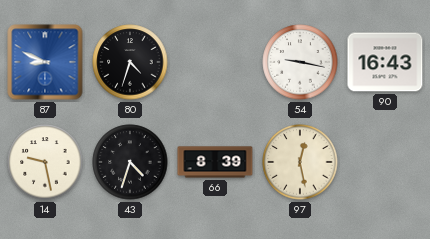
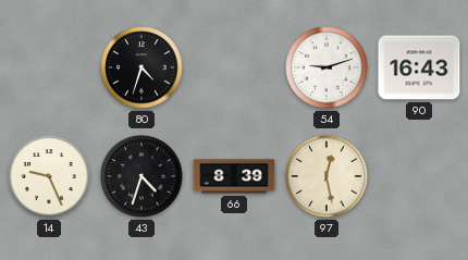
87: 8:49 -> none (45, 62)
54: 9:17 -> 9:12 (327, 67)
14: 9:28 -> 9:26 (49, 176)
